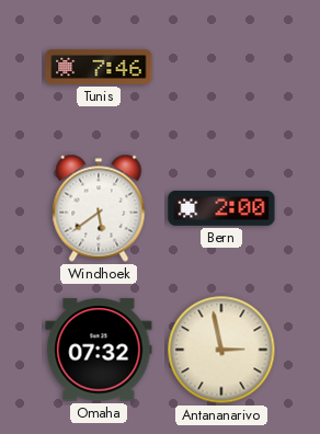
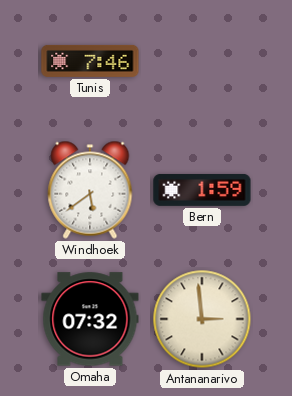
Bern: 2:00 -> 1:59 (202, 190)
Antananarivo: 2:58 -> 2:59 (202, 319)
